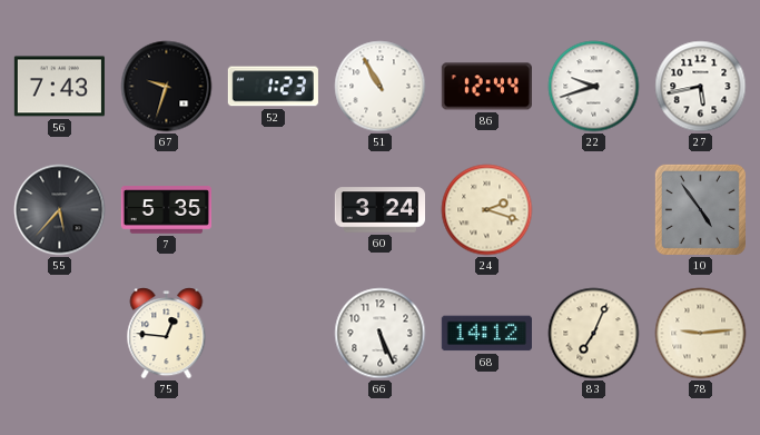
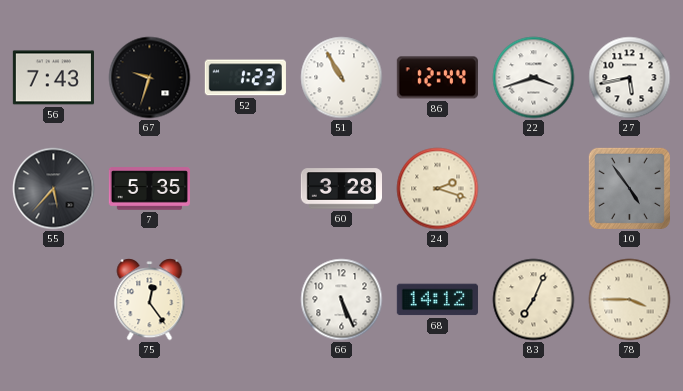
22: 9:42 -> 3:42 (534, 78)
60: 3:24 -> 3:28 (341, 189)
75: 12:46 -> 12:24 (150, 300)
78: 9:14 -> 3:45 (630, 300)
